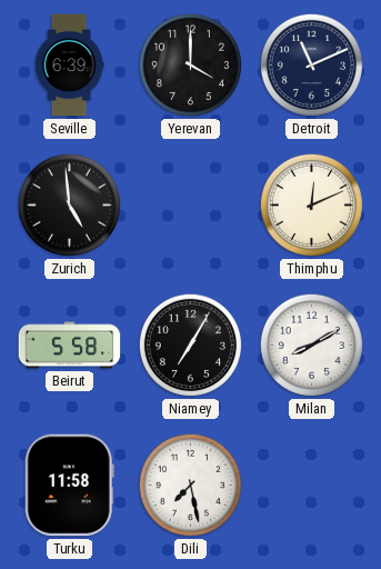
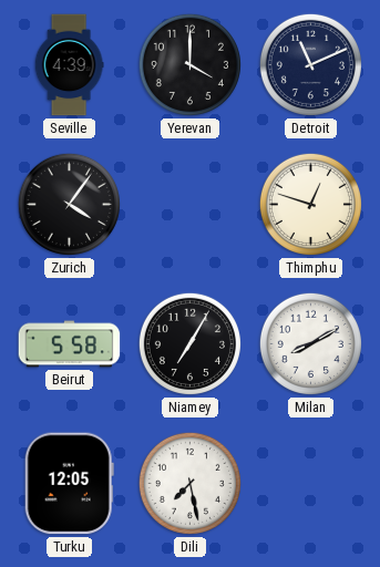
Seville: 6:39 -> 4:39 (69, 65)
Zurich: 4:59 -> 4:06 (69, 204)
Thimphu: 12:11 -> 12:48 (310, 204)
Turku: 11:58 -> 12:05 (69, 484)
